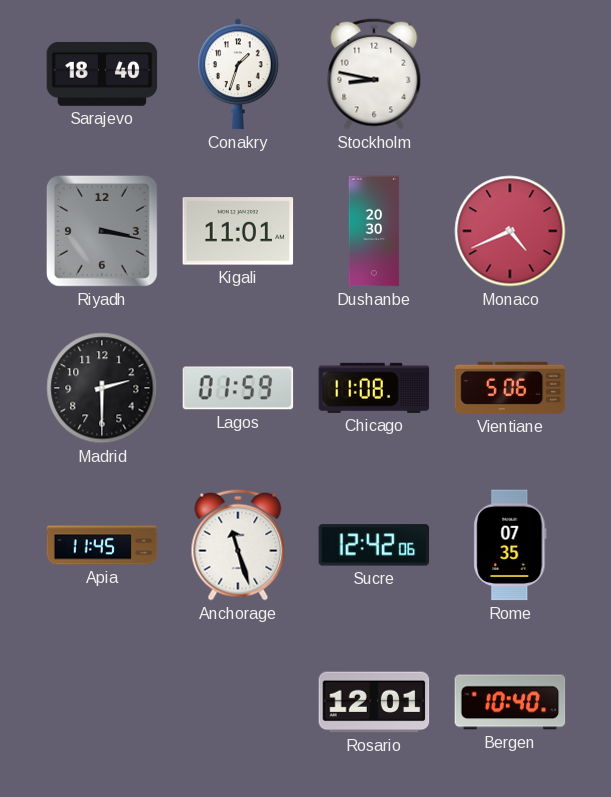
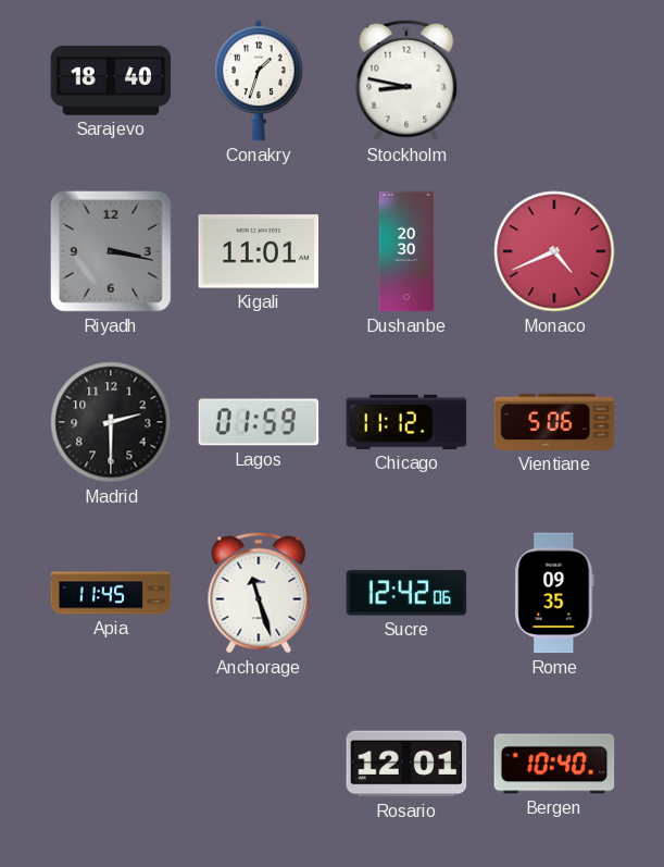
Chicago: 11:08 -> 11:12 (406, 422)
Rome: 07:35 -> 09:35 (554, 593)
